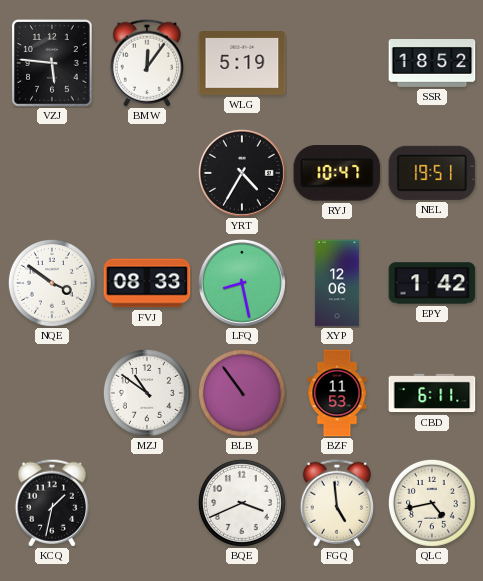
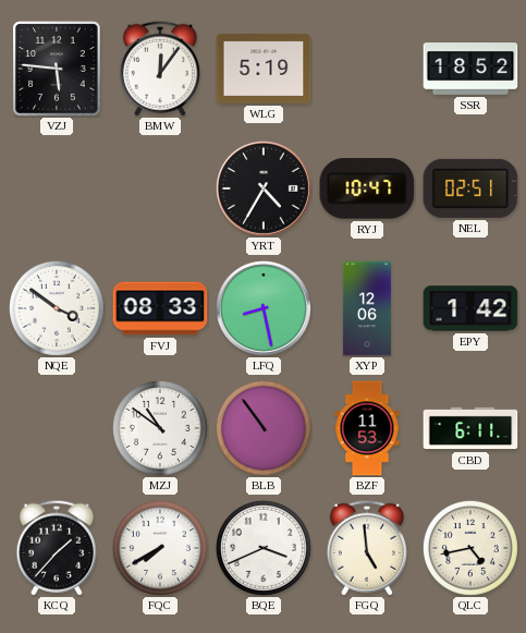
NEL: 19:51 -> 02:51 (470, 188)
KCQ: 1:32 -> 1:37 (57, 548)
FQC: none -> 7:40 (160, 548)
